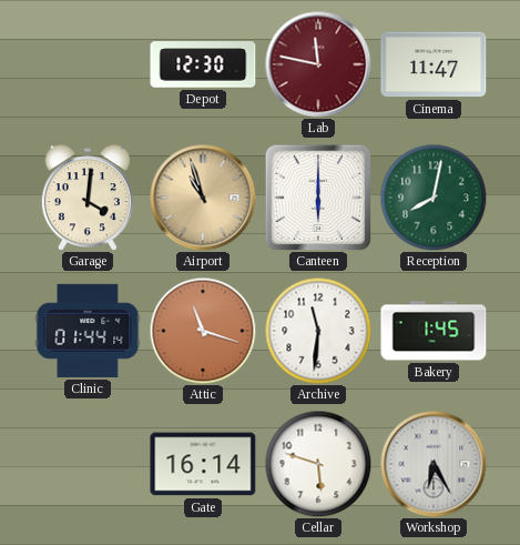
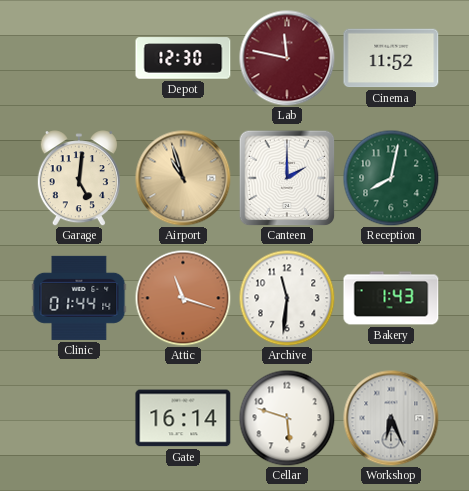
Cinema: 11:47 -> 11:52 (391, 58)
Garage: 4:01 -> 5:01 (79, 178)
Canteen: 6:00 -> 2:00 (287, 178)
Bakery: 1:45 -> 1:43 (391, 298)
Workshop: 6:25 -> 6:26 (391, 418)
